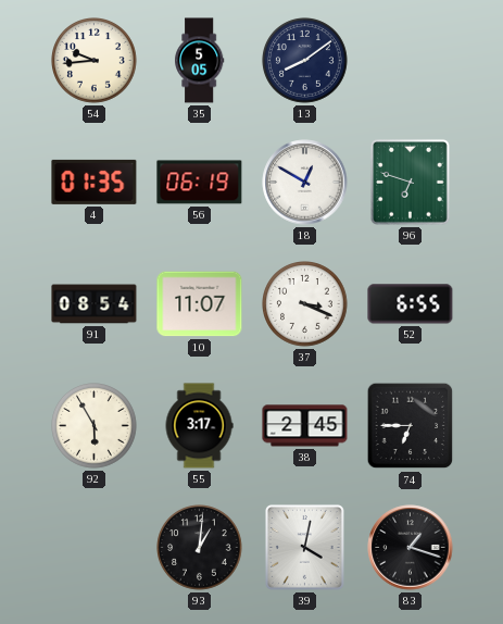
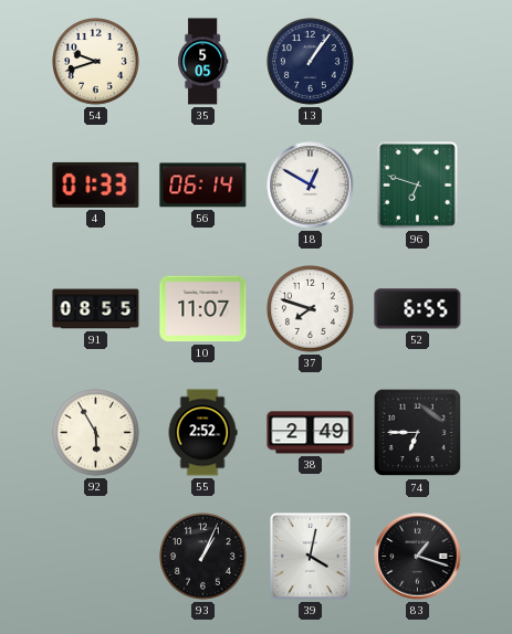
54: 9:44 -> 9:42 (96, 62)
13: 8:09 -> 1:06 (311, 62)
4: 01:35 -> 01:33 (96, 184)
56: 06:19 -> 06:14 (203, 186)
91: 08:54 -> 08:55 (96, 309)
37: 3:19 -> 7:48 (311, 309)
55: 3:17 -> 2:52 (202, 433)
38: 2:45 -> 2:49 (311, 433)
93: 1:01 -> 1:04 (203, 557)
